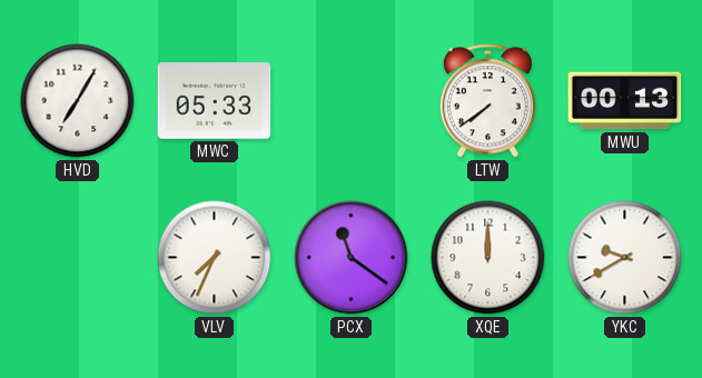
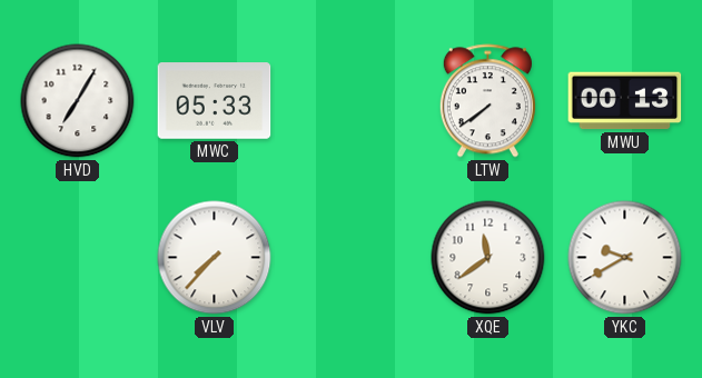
VLV: 7:34 -> 7:37 (215, 258)
PCX: 11:21 -> none (352, 258)
XQE: 12:00 -> 11:39 (488, 258)
